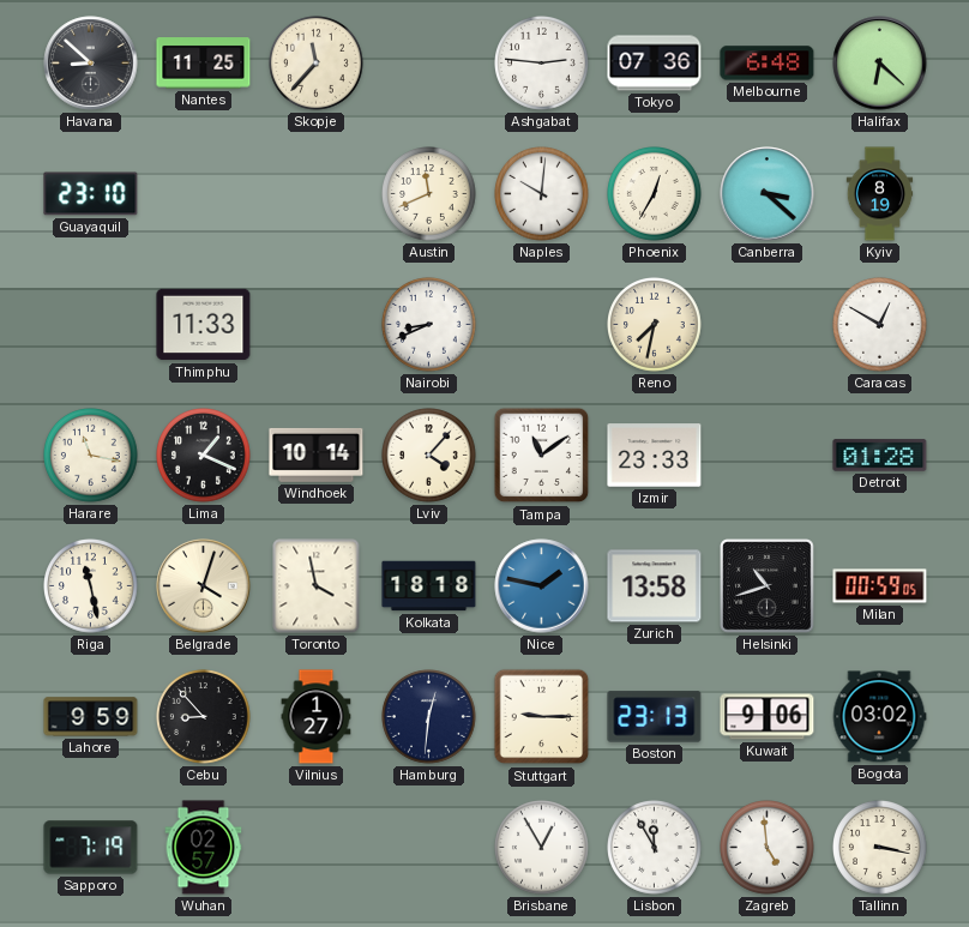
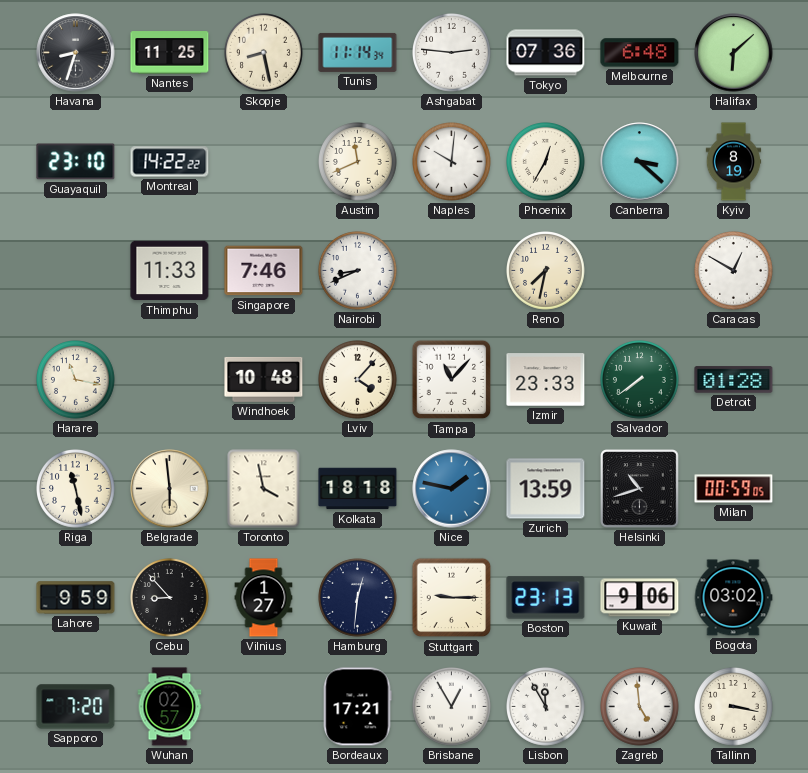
Havana: 8:52 -> 8:33 (76, 53)
Skopje: 11:37 -> 8:28 (264, 53)
Tunis: none -> 11:14 (358, 52)
Halifax: 6:22 -> 6:08 (734, 53)
Montreal: none -> 14:22 (170, 162)
Singapore: none -> 7:46 (264, 271)
Lima: 1:19 -> none (204, 456)
Windhoek: 10:14 -> 10:48 (264, 379)
Tampa: 11:09 -> 11:07 (452, 380)
Salvador: none -> 7:39 (640, 380)
Belgrade: 4:03 -> 5:59 (170, 489)
Zurich: 13:58 -> 13:59 (546, 489)
Sapporo: 7:19 -> 7:20 (76, 707)
Bordeaux: none -> 17:21 (357, 707)
